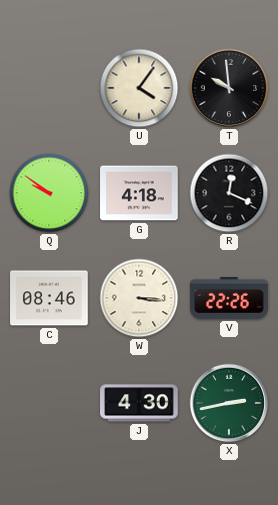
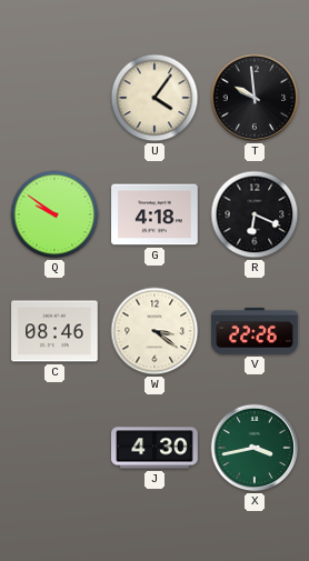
R: 12:19 -> 6:19 (255, 214)
W: 3:16 -> 3:21 (154, 331)
X: 2:43 -> 3:43 (255, 448)
